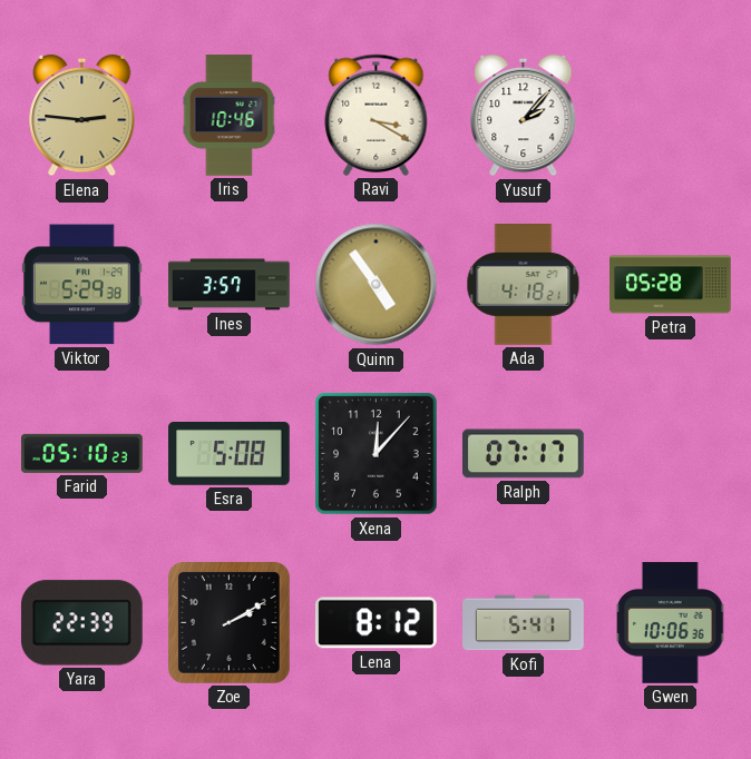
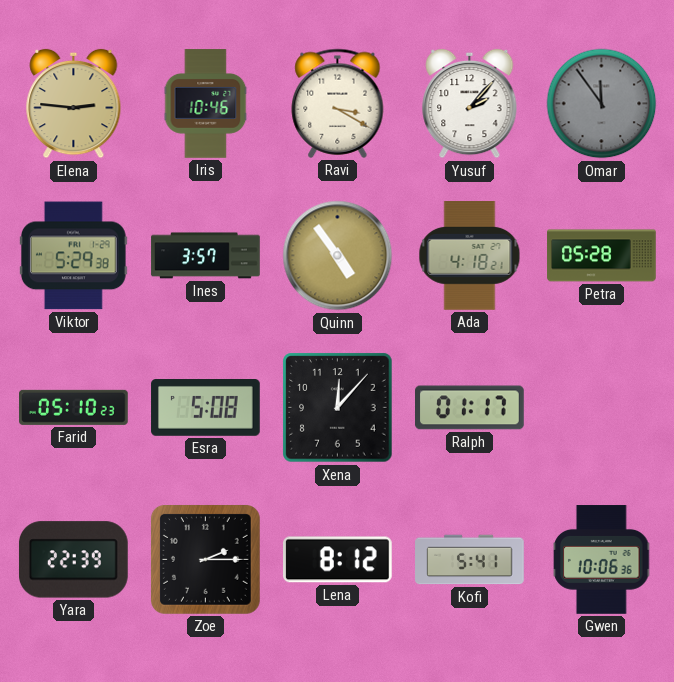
Omar: none -> 11:54 (602, 104)
Ralph: 07:17 -> 01:17 (470, 408)
Zoe: 2:10 -> 2:15 (205, 559)
